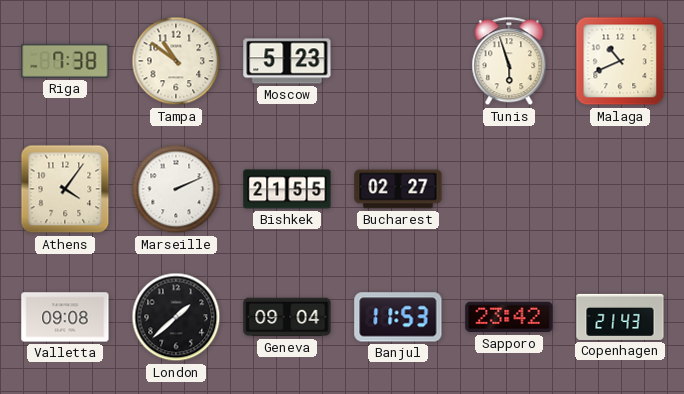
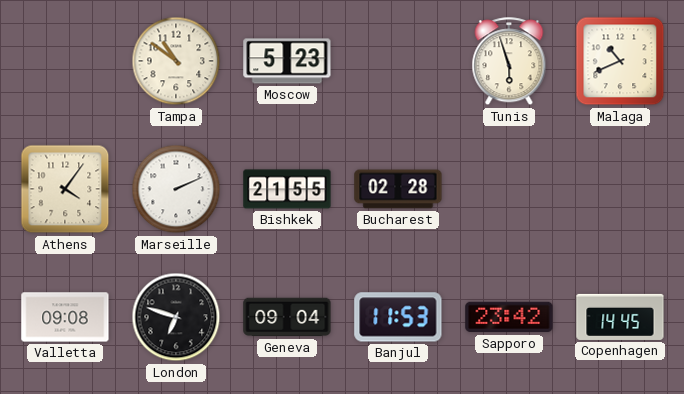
Riga: 7:38 -> none (65, 61)
Bucharest: 02:27 -> 02:28 (398, 189)
London: 1:38 -> 6:48 (176, 317)
Copenhagen: 21:43 -> 14:45 (620, 317)
